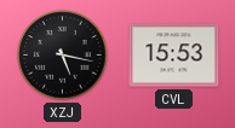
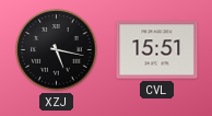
CVL: 15:53 -> 15:51 (157, 50)
